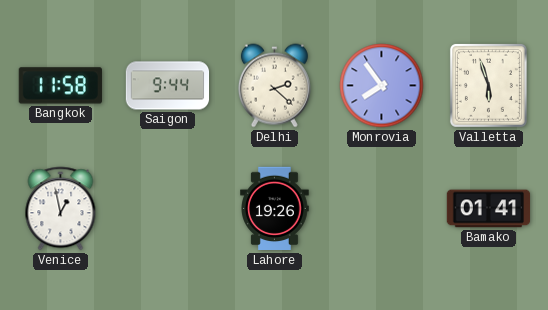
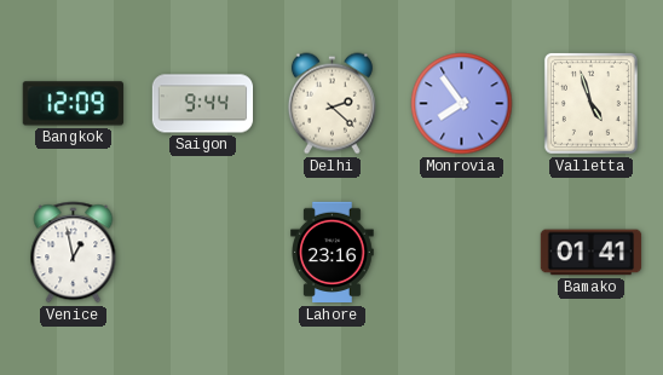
Bangkok: 11:58 -> 12:09 (73, 104)
Valletta: 5:57 -> 4:57 (590, 103)
Lahore: 19:26 -> 23:16 (333, 253)
